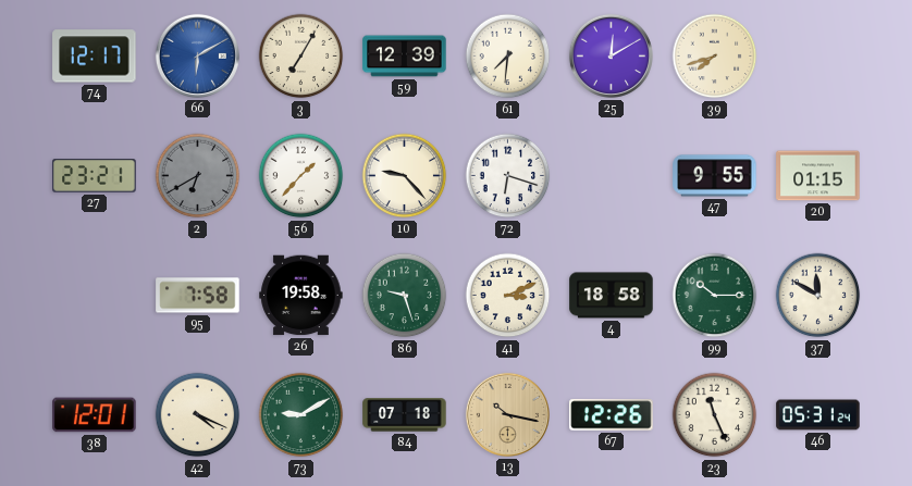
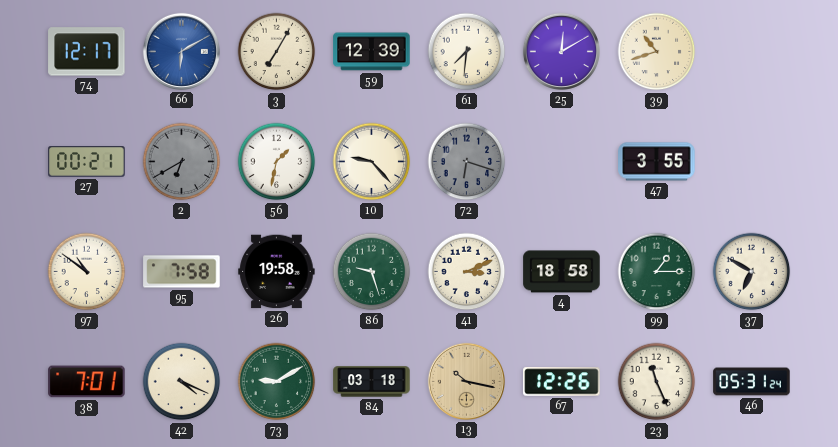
39: 7:42 -> 10:42 (657, 52)
27: 23:21 -> 00:21 (87, 162)
56: 1:37 -> 1:32 (277, 162)
72 dial: white -> grey (467, 162)
47: 9:55 -> 3:55 (657, 162)
20: 01:15 -> none (818, 176)
97: none -> 10:51 (87, 272)
99: 10:15 -> 1:15 (657, 272)
37: 11:50 -> 6:50 (752, 272)
38: 12:01 -> 7:01 (87, 382)
84: 07:18 -> 03:18 (372, 382)
